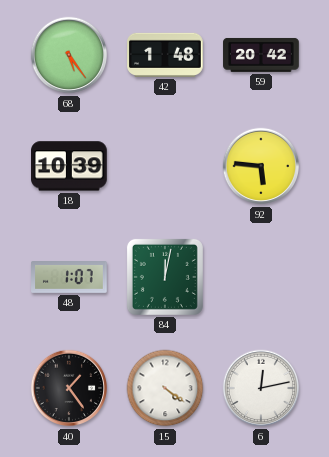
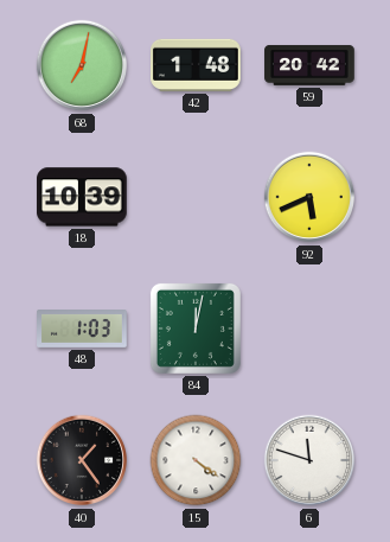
68: 5:24 -> 7:02 (82, 65)
92: 5:46 -> 5:41 (309, 197)
48: 1:07 -> 1:03 (82, 330)
6: 12:13 -> 11:48 (309, 460)
